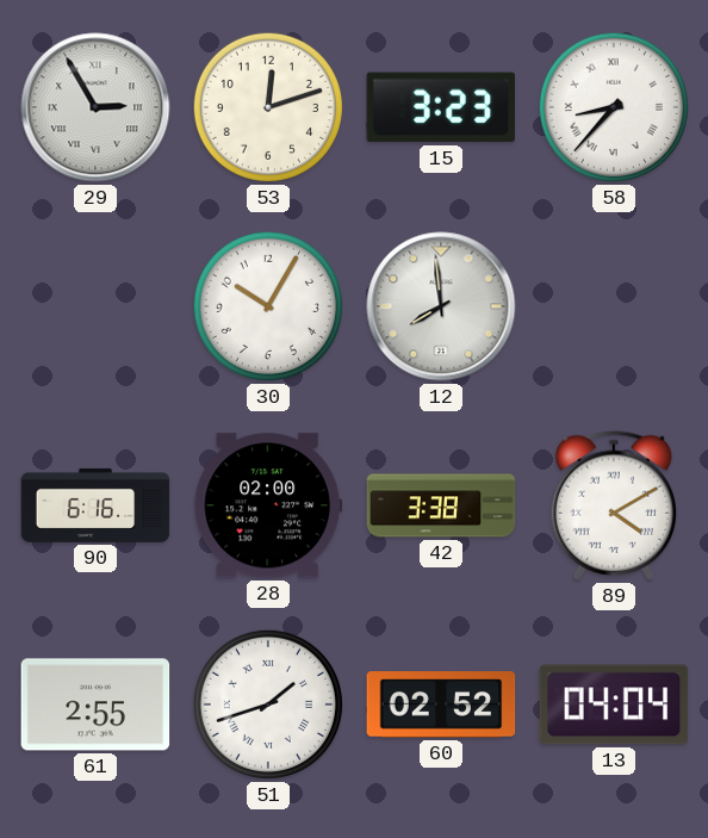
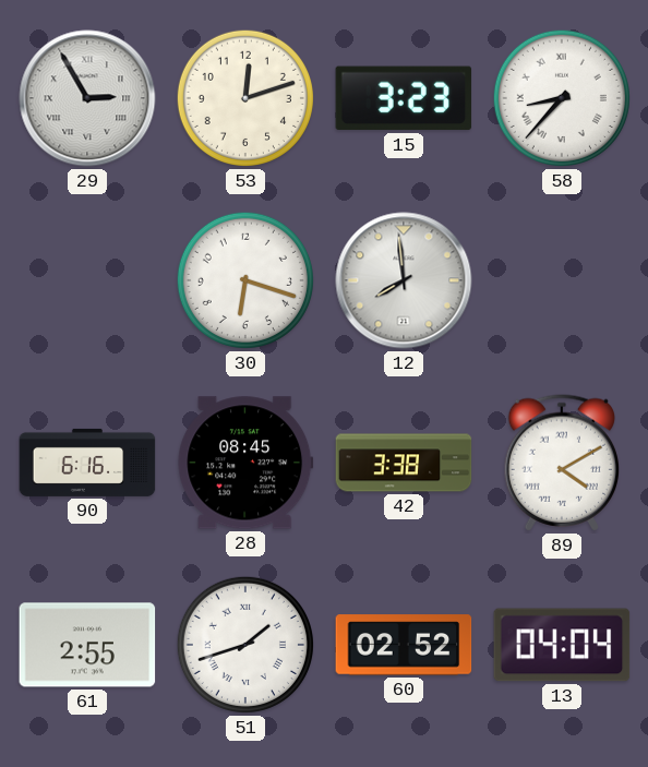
30: 10:05 -> 6:18 (245, 280)
28: 02:00 -> 08:45 (245, 463)
